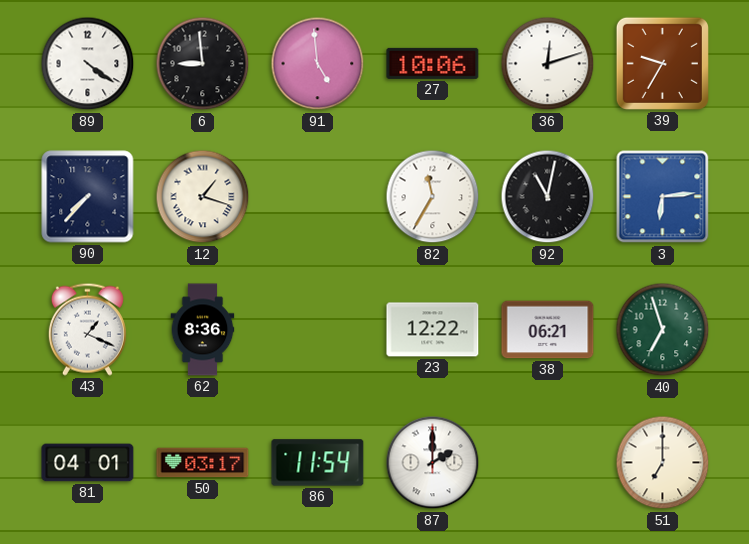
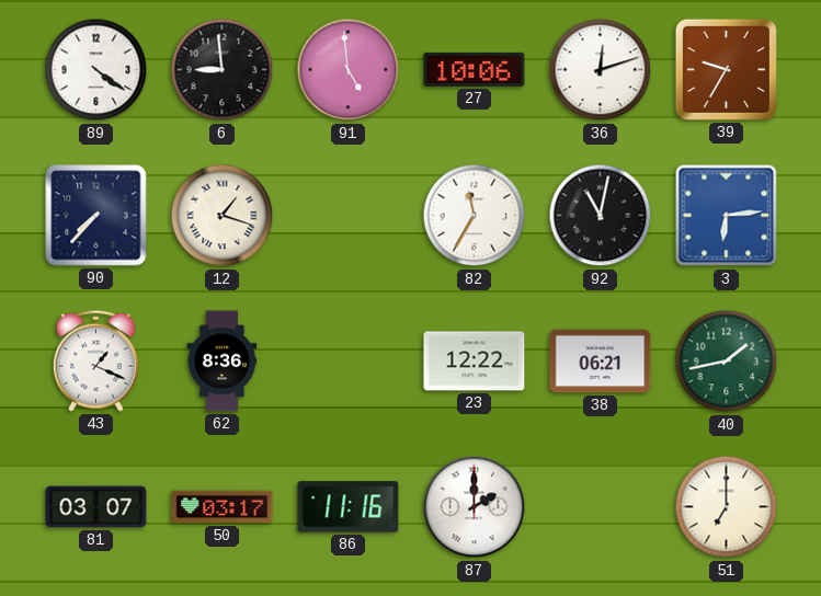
40: 6:57 -> 1:43 (727, 362)
81: 04:01 -> 03:07 (96, 507)
86: 11:54 -> 11:16 (349, 507)
